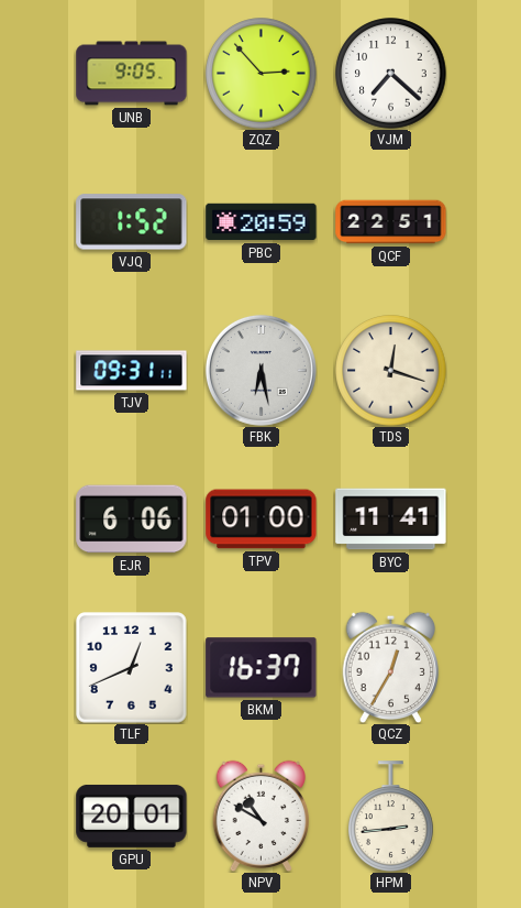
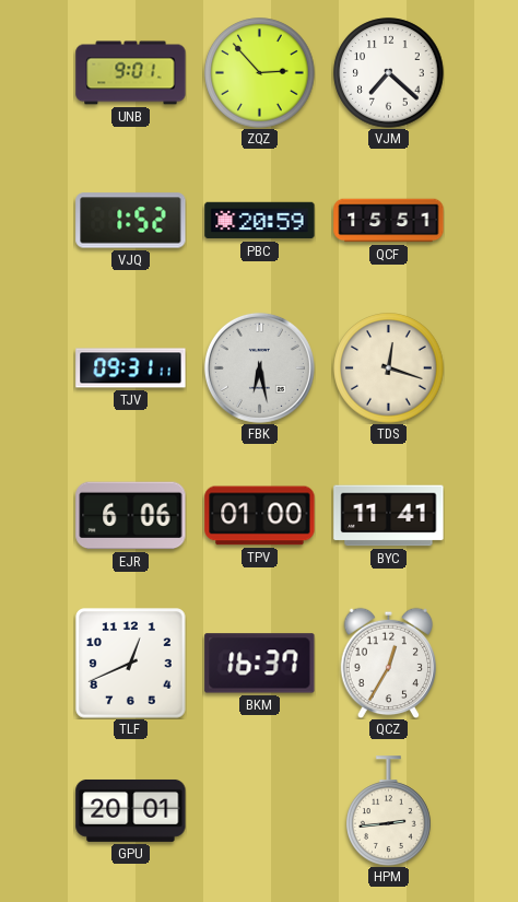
UNB: 9:05 -> 9:01 (131, 73)
QCF: 22:51 -> 15:51 (389, 221)
NPV: 10:50 -> none (262, 816)
